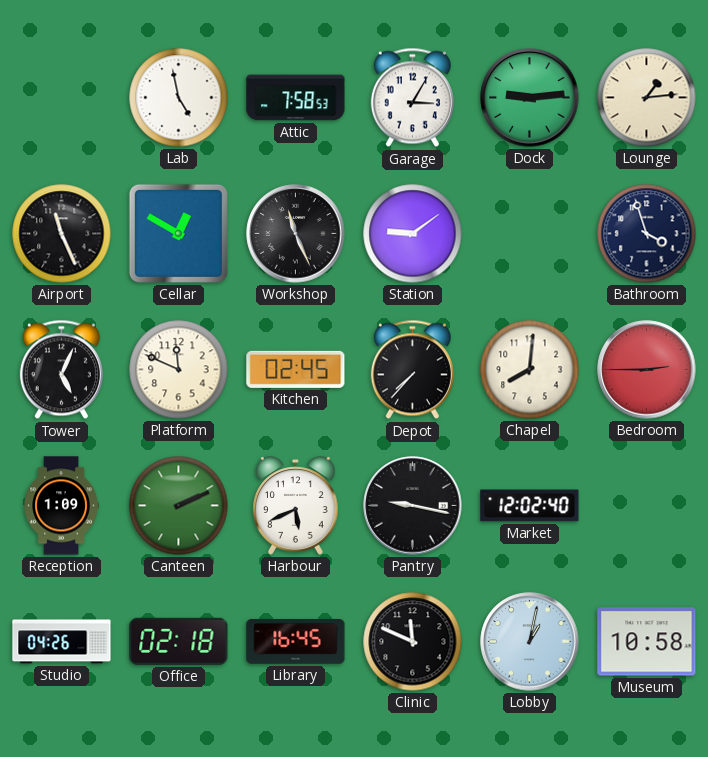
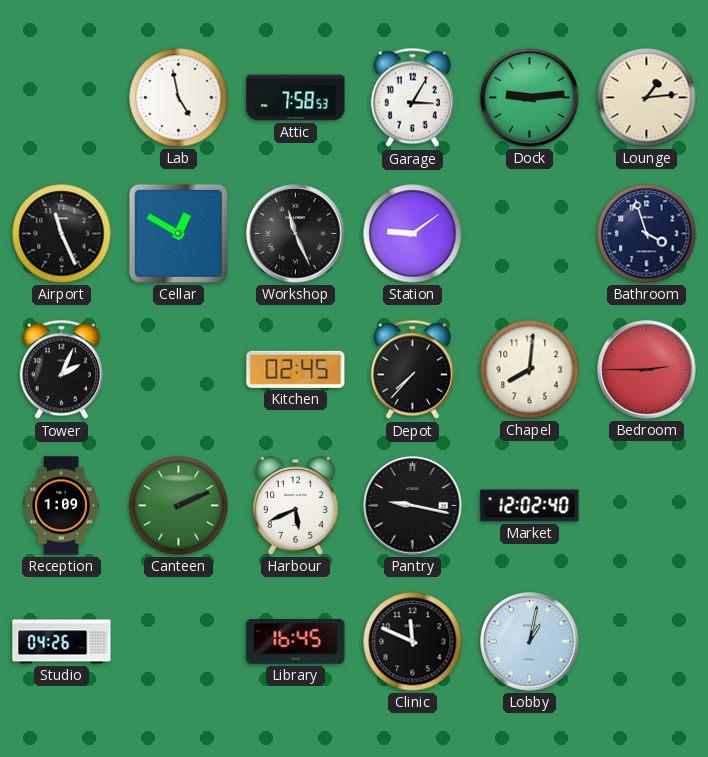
Tower: 5:04 -> 2:04 (61, 370)
Platform: 11:49 -> none (179, 370)
Office: 02:18 -> none (179, 641)
Museum: 10:58 -> none (647, 642)
